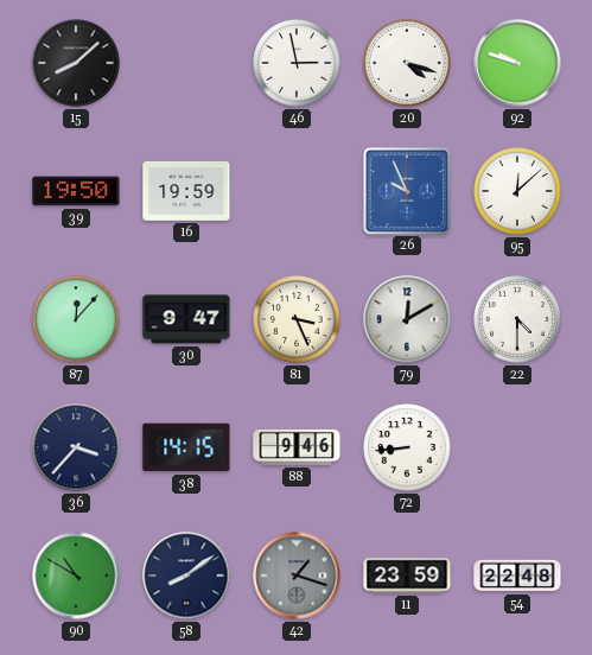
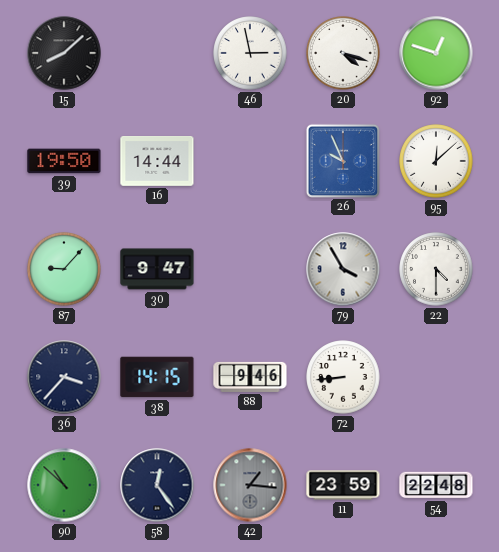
92: 9:48 -> 12:48 (436, 53)
16: 19:59 -> 14:44 (157, 162)
87: 12:07 -> 9:07 (64, 269)
81: 3:26 -> none (297, 319)
79: 12:10 -> 3:55 (343, 269)
90: 10:50 -> 10:52 (64, 485)
58: 8:09 -> 12:24 (157, 485)
42: 1:18 -> 1:16 (250, 485)
